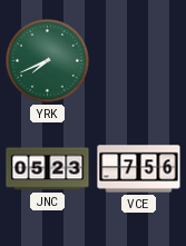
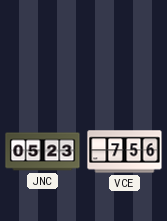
YRK: 7:41 -> none (48, 61)
